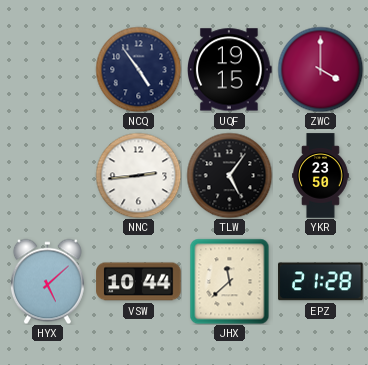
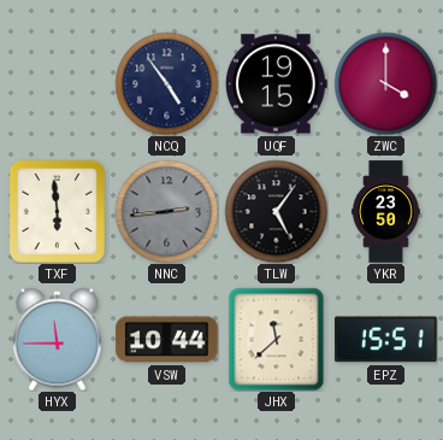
TXF: none -> 5:59 (57, 211)
NNC dial: white -> grey (166, 211)
HYX: 5:08 -> 11:45 (57, 339)
EPZ: 21:28 -> 15:51 (386, 340)
